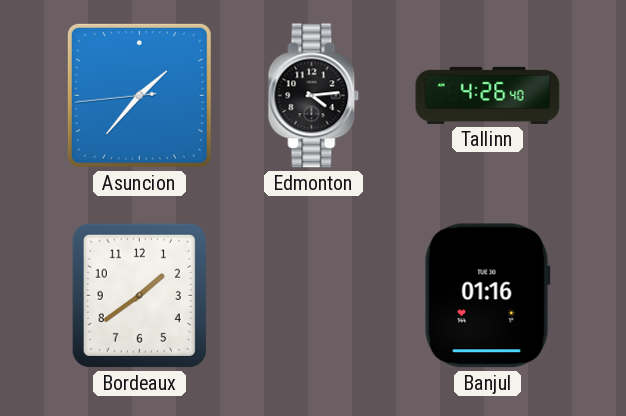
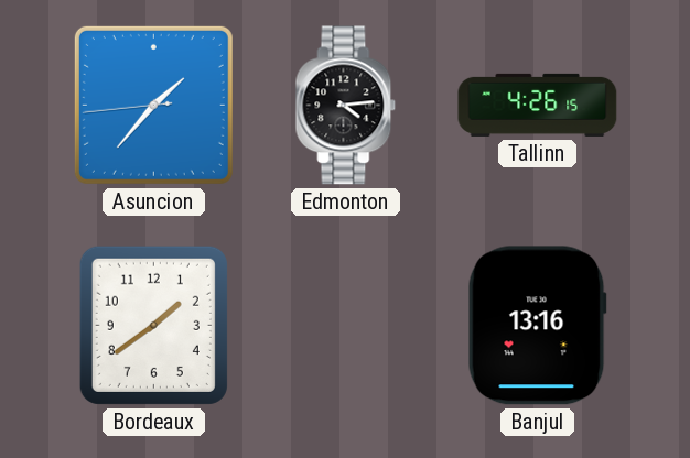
Tallinn: 4:26:40 -> 4:26:15 (538, 105)
Banjul: 01:16 -> 13:16 (537, 326)
